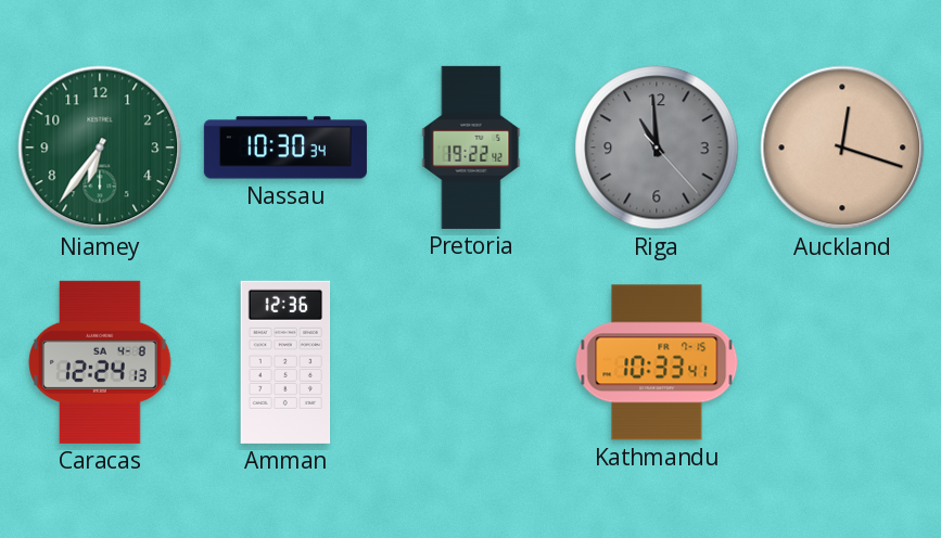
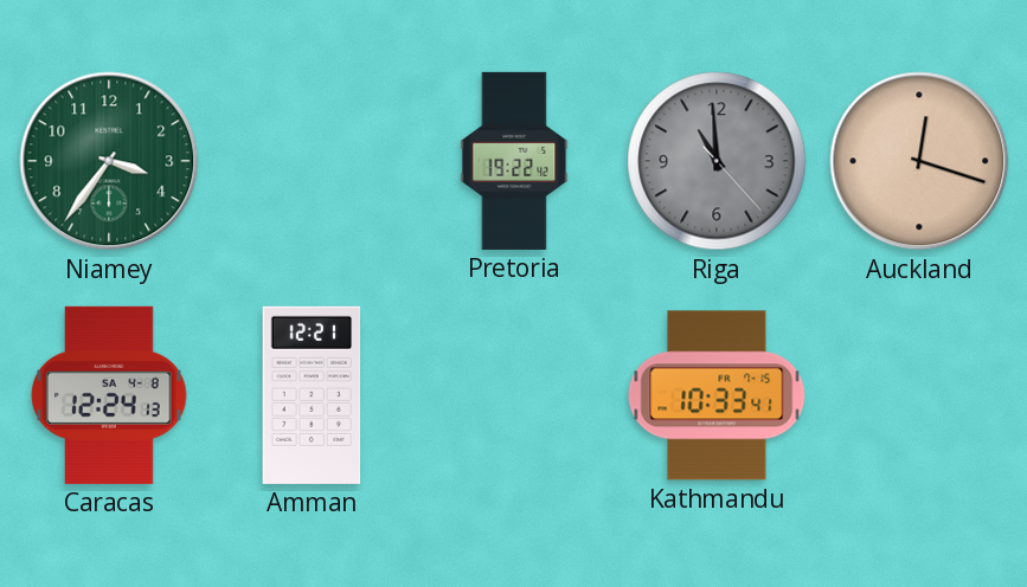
Niamey: 6:36 -> 3:36 (109, 161)
Nassau: 10:30 -> none (285, 148)
Amman: 12:36 -> 12:21 (312, 395)
